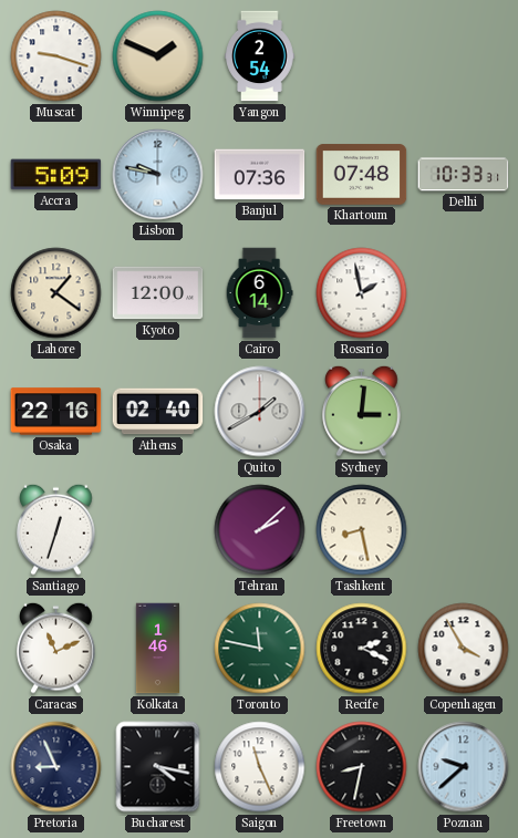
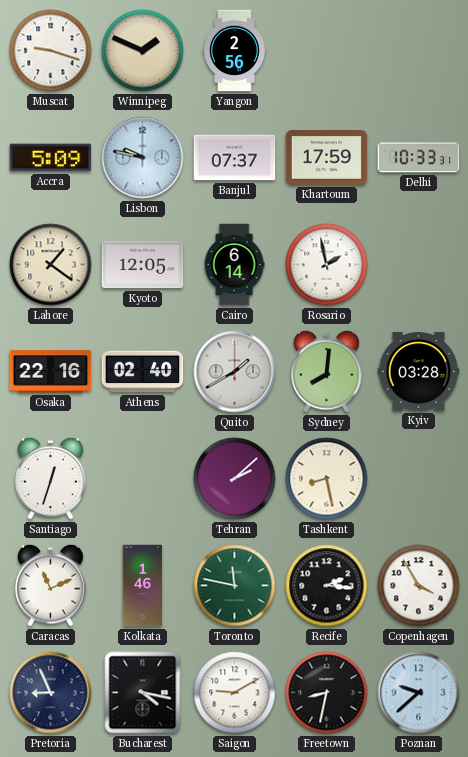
Yangon: 2:54 -> 2:56 (235, 51)
Banjul: 07:36 -> 07:37 (235, 158)
Khartoum: 07:48 -> 17:59 (327, 158)
Kyoto: 12:00 -> 12:05 (143, 265)
Sydney: 3:01 -> 8:01 (327, 371)
Kyiv: none -> 03:28 (419, 372)
Recife: 2:19 -> 2:16 (327, 586)
Saigon: 11:26 -> 9:10 (235, 693)
